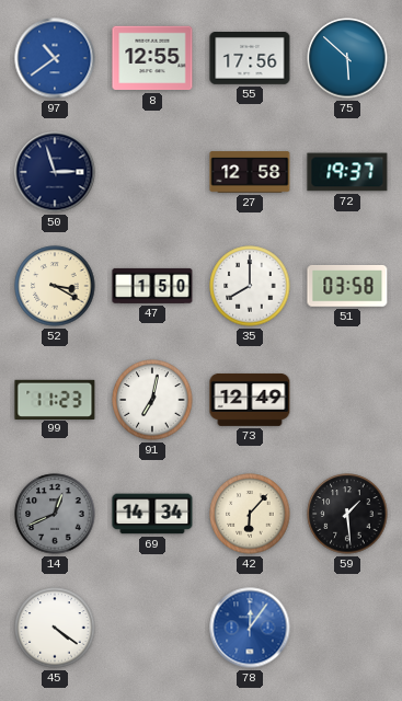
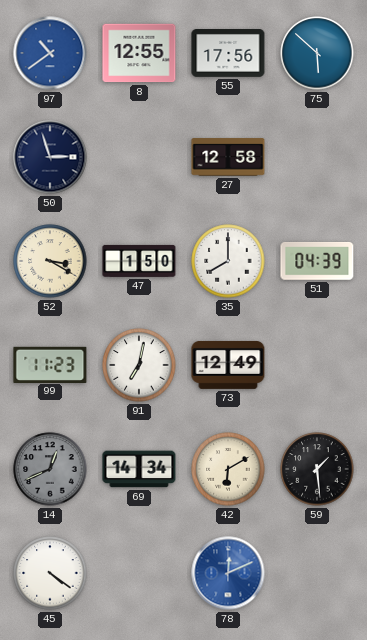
72: 19:37 -> none (347, 172)
51: 03:58 -> 04:39 (317, 261)
42: 6:07 -> 6:10 (228, 469)
78: 12:06 -> 12:11 (228, 573)
